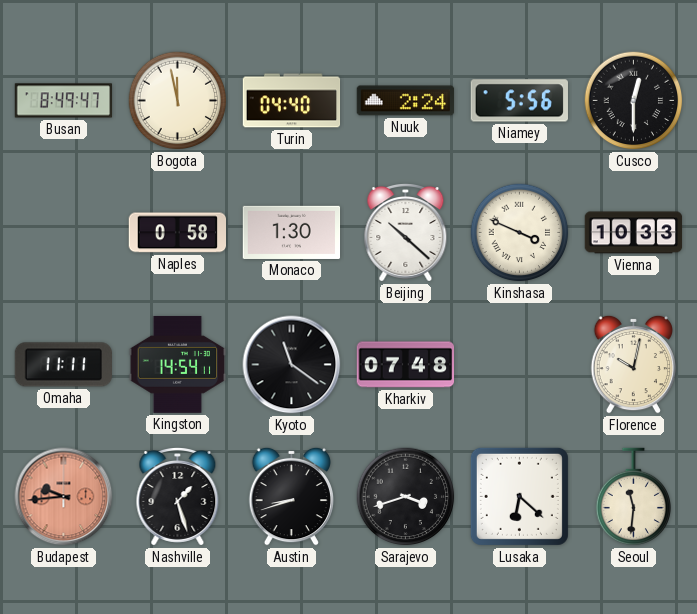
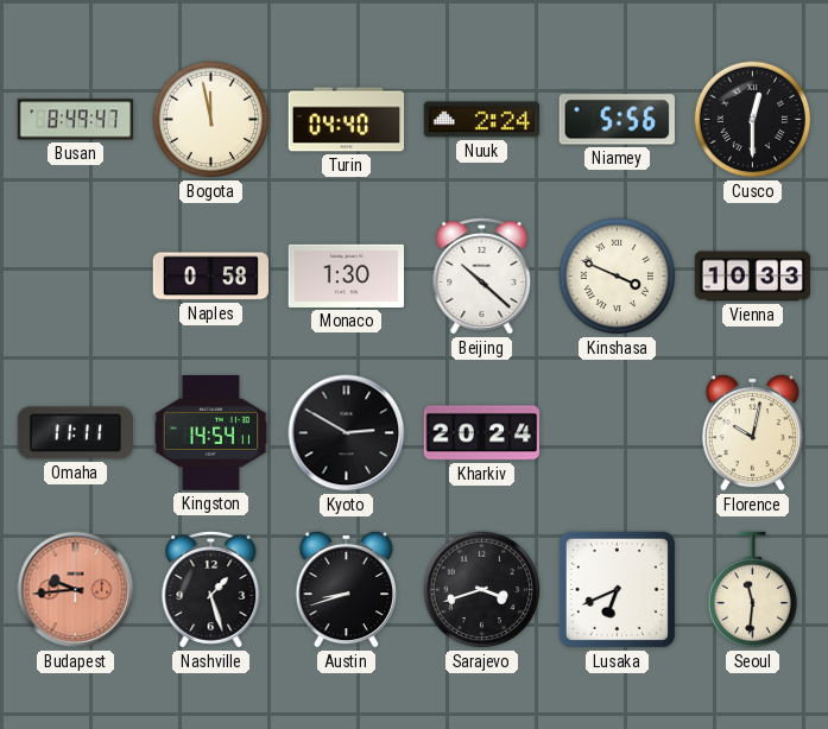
Kyoto: 11:21 -> 2:50 (347, 433)
Kharkiv: 07:48 -> 20:24 (482, 433)
Lusaka: 6:22 -> 6:41 (617, 589)
